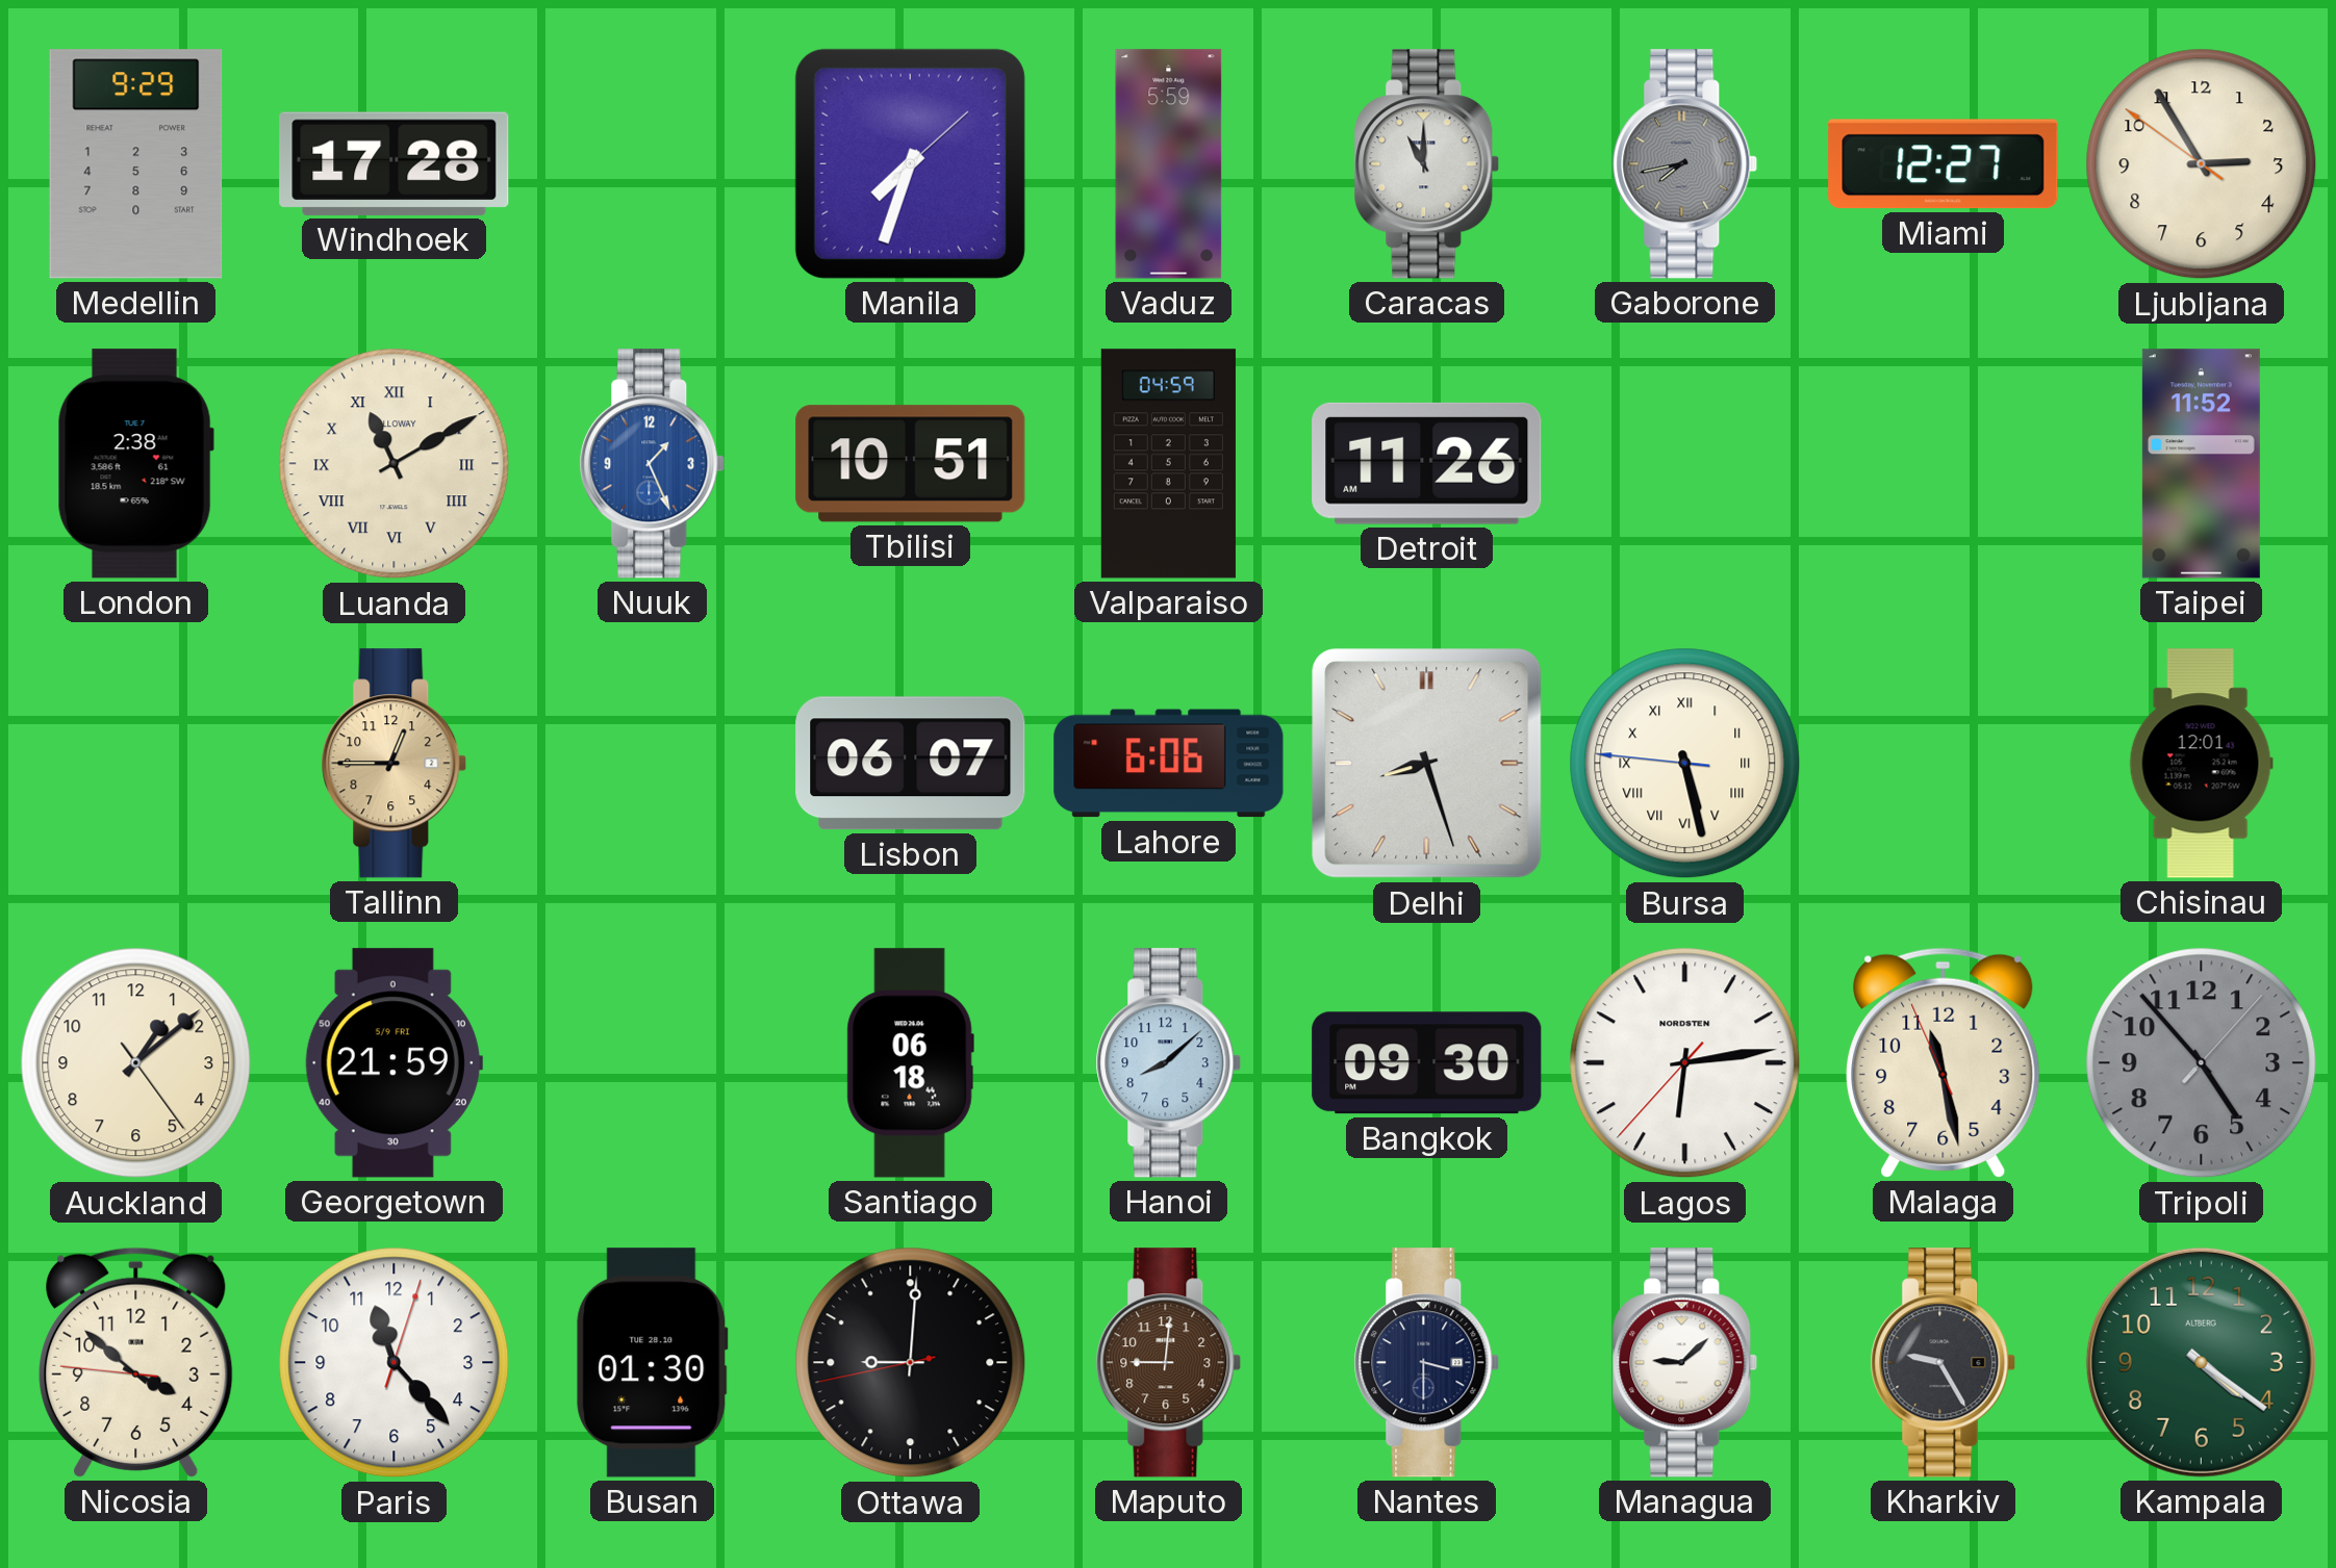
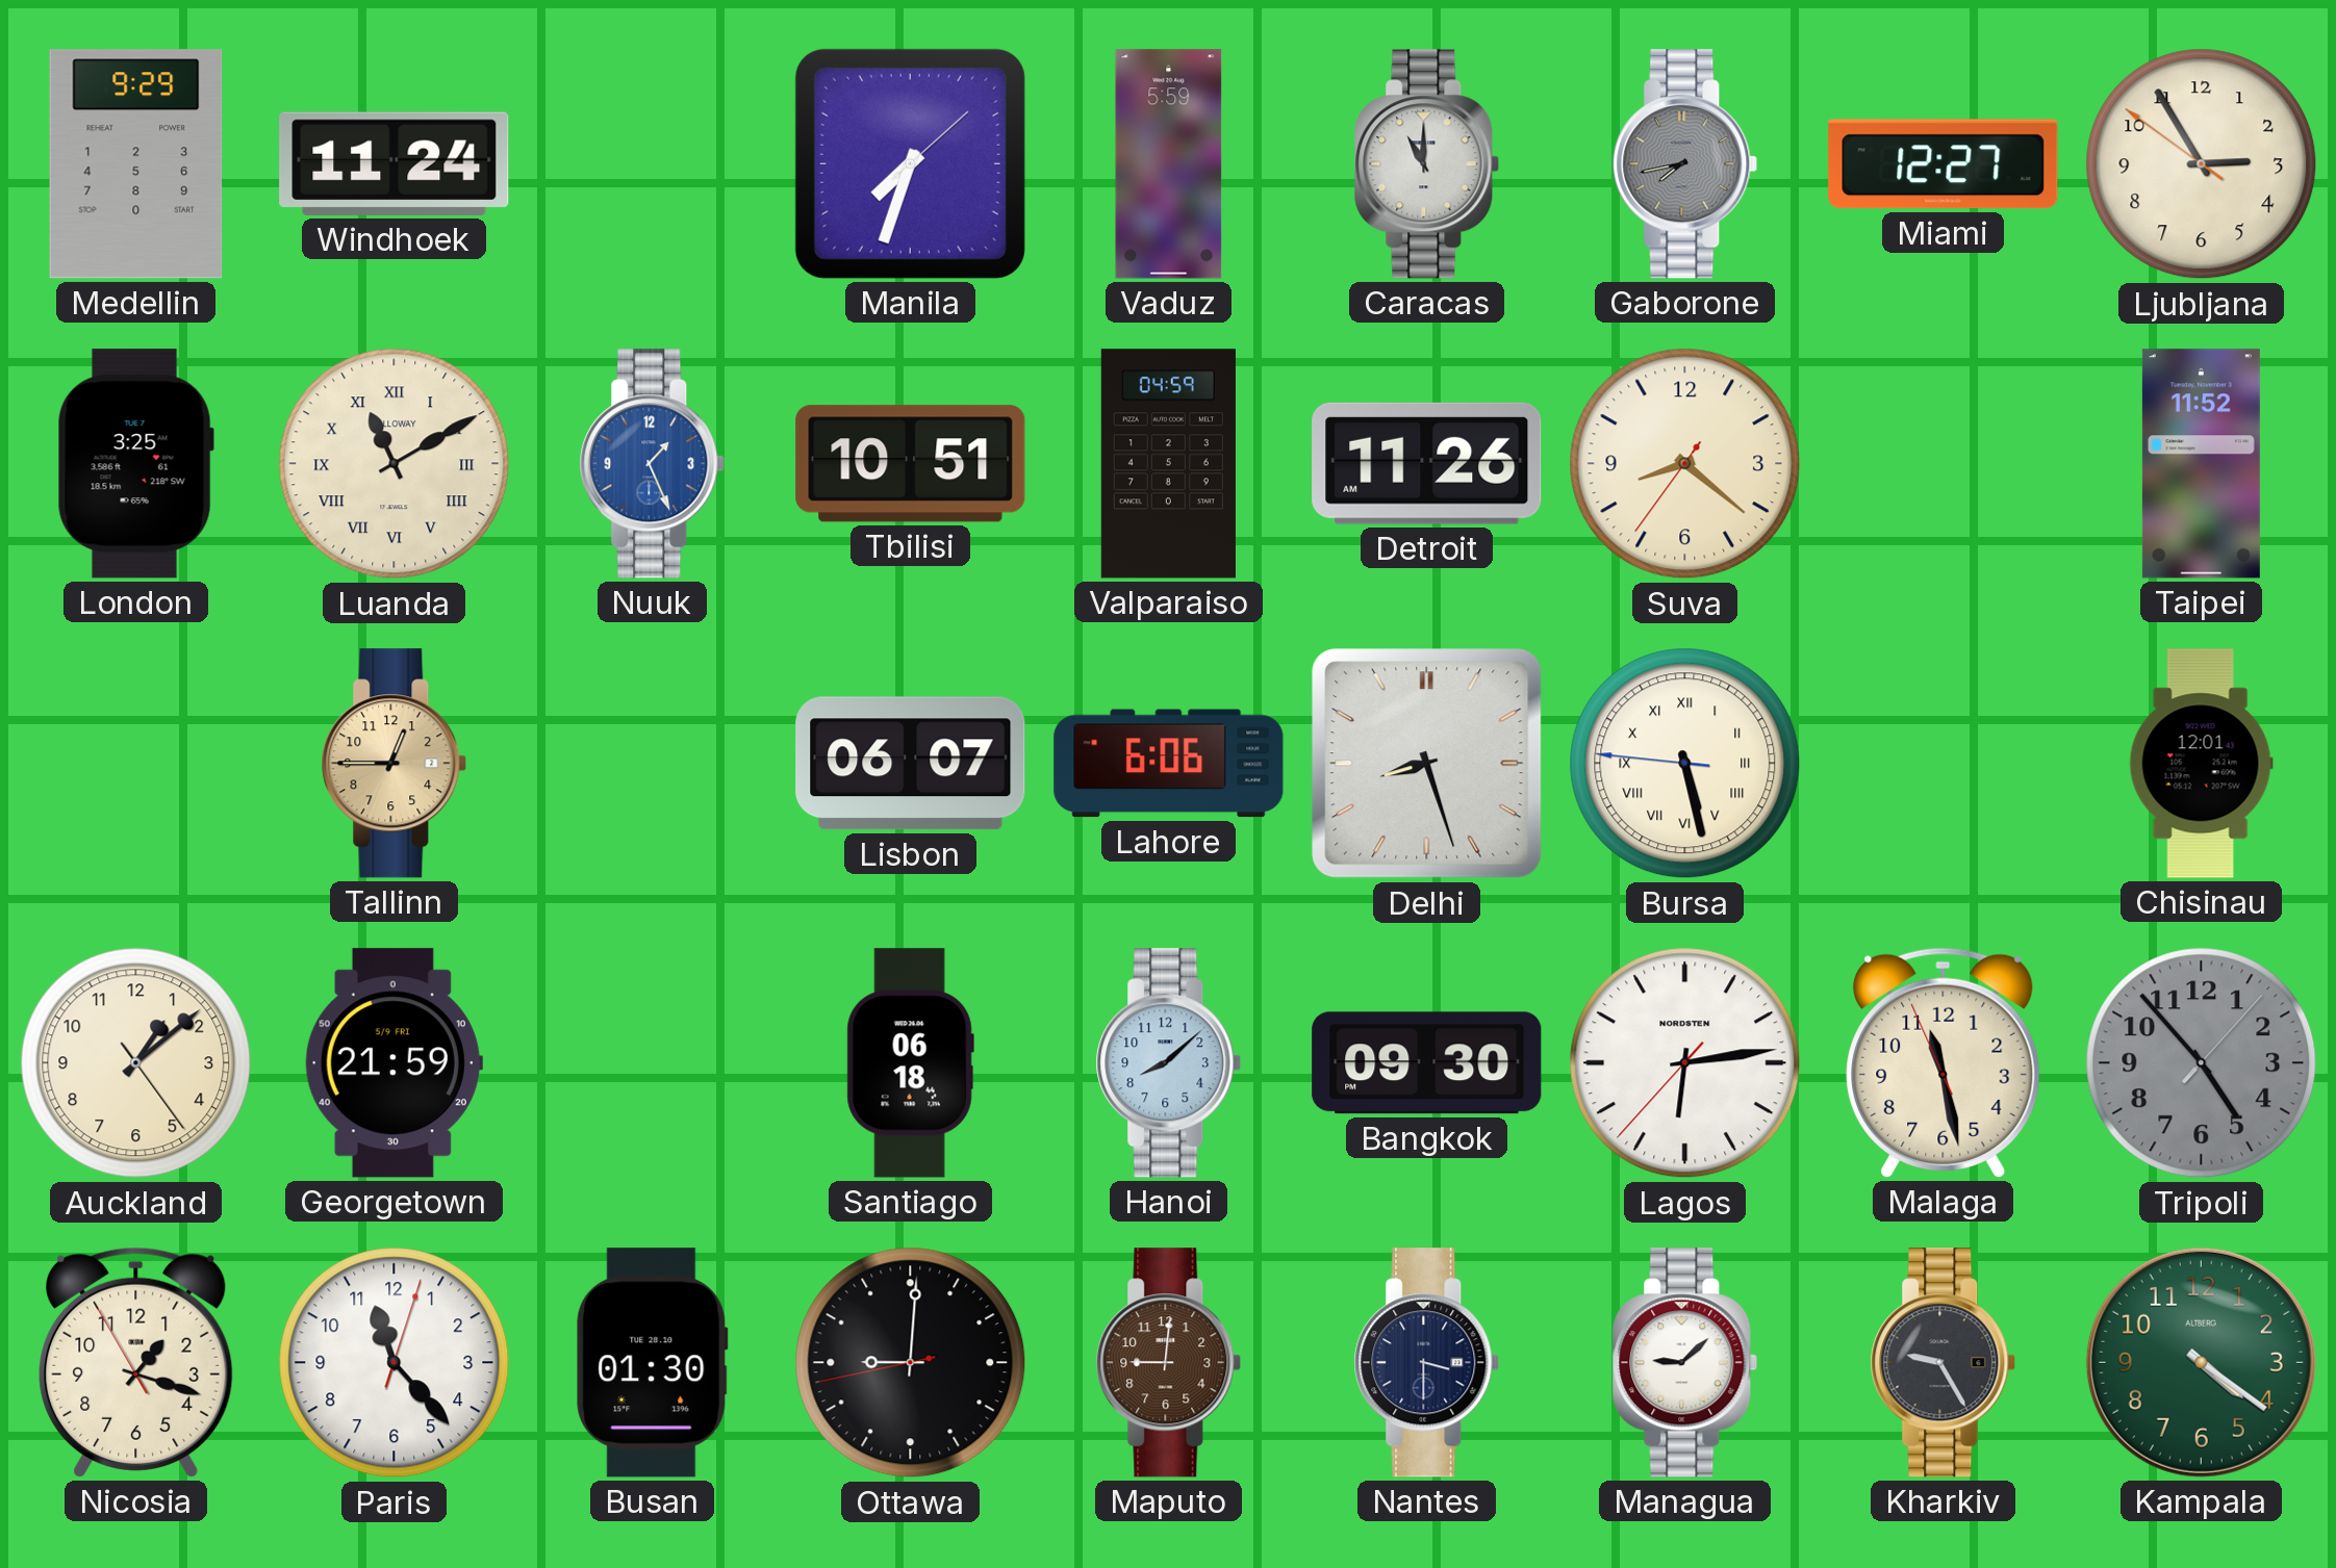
Windhoek: 17:28 -> 11:24 (395, 163)
London: 2:38 -> 3:25 (135, 464)
Suva: none -> 8:21 (1685, 464)
Nicosia: 3:51 -> 1:17 (136, 1362)
